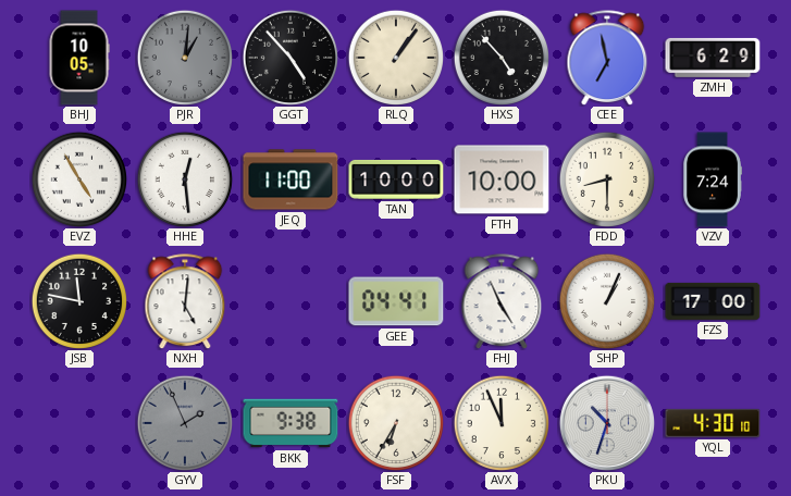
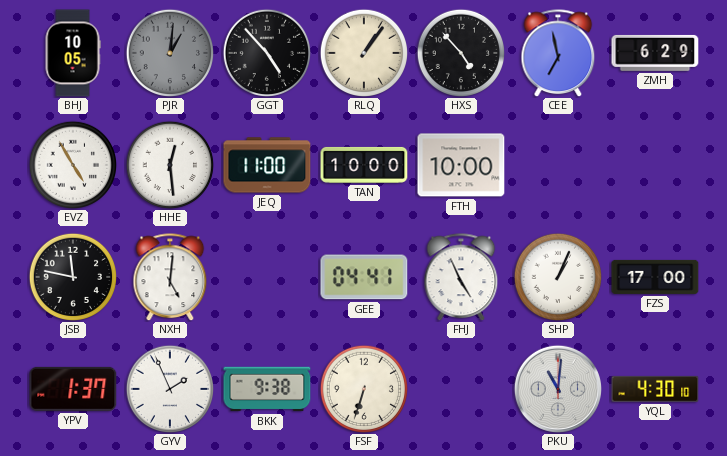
FDD: 8:30 -> none (607, 178)
VZV: 7:24 -> none (712, 179)
YPV: none -> 1:37 (73, 389)
GYV dial: grey -> white (170, 388)
FSF: 6:35 -> 6:33 (364, 388)
AVX: 11:56 -> none (502, 422)
PKU: 10:33 -> 11:01 (557, 388)
